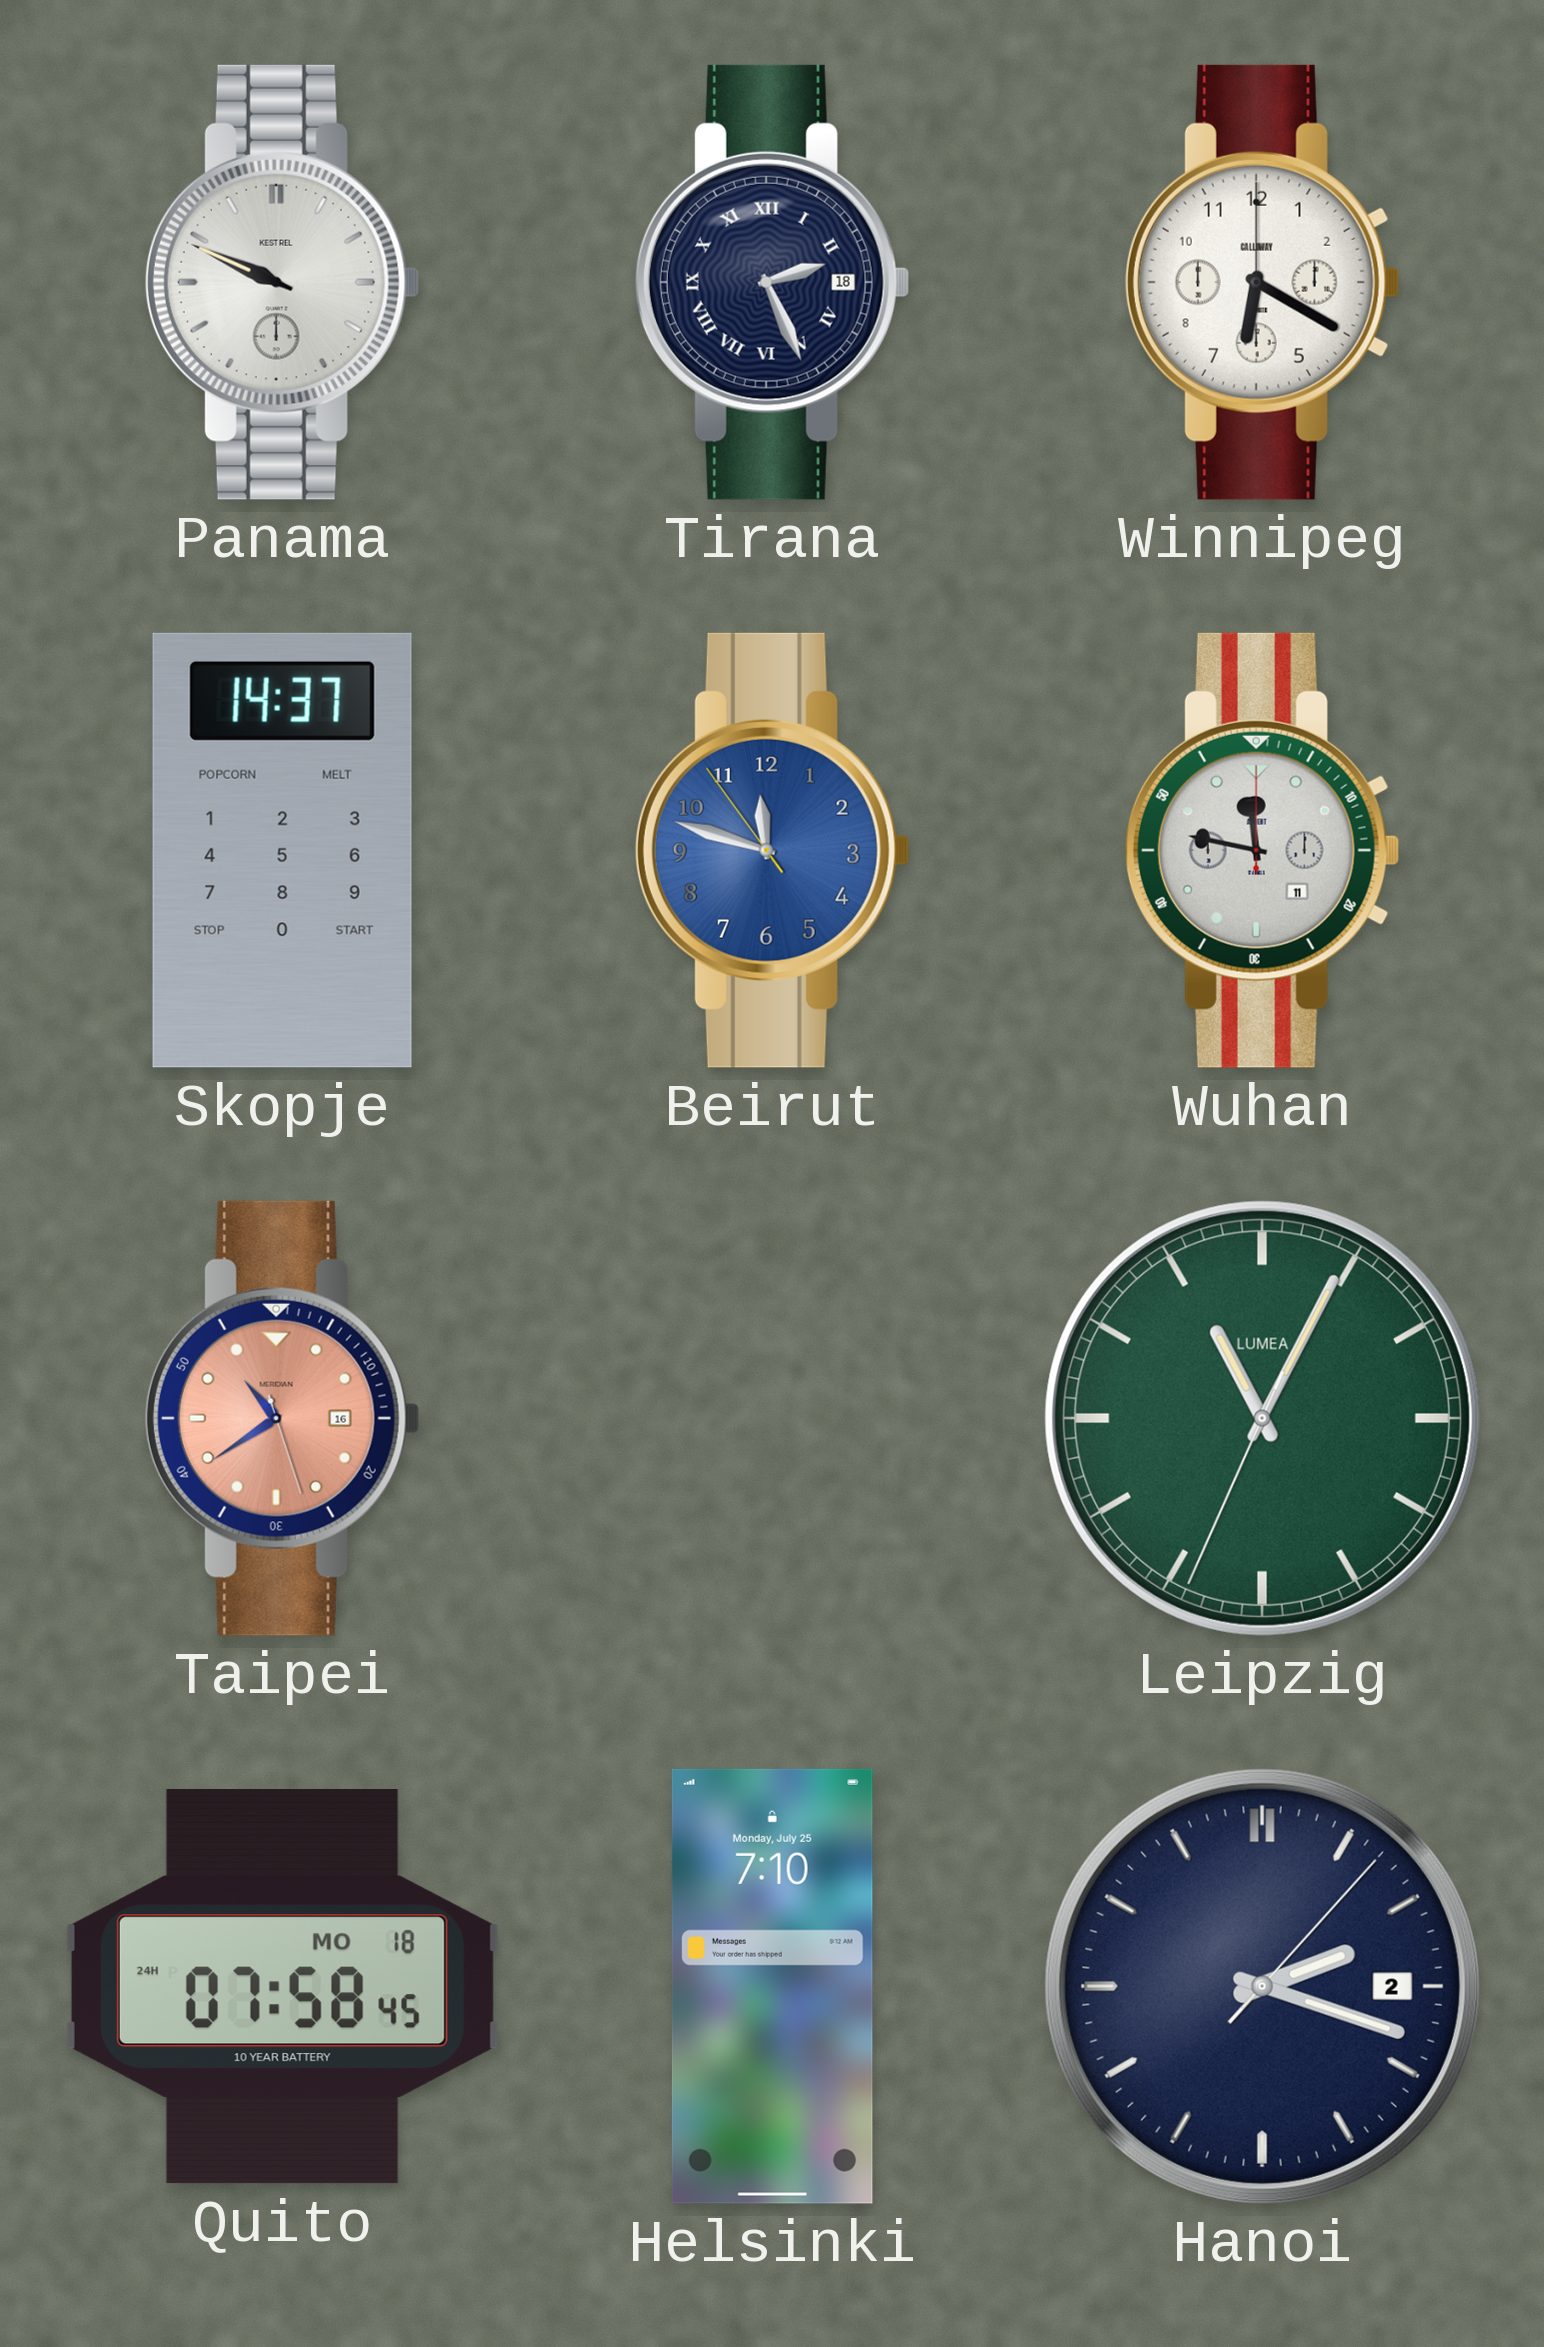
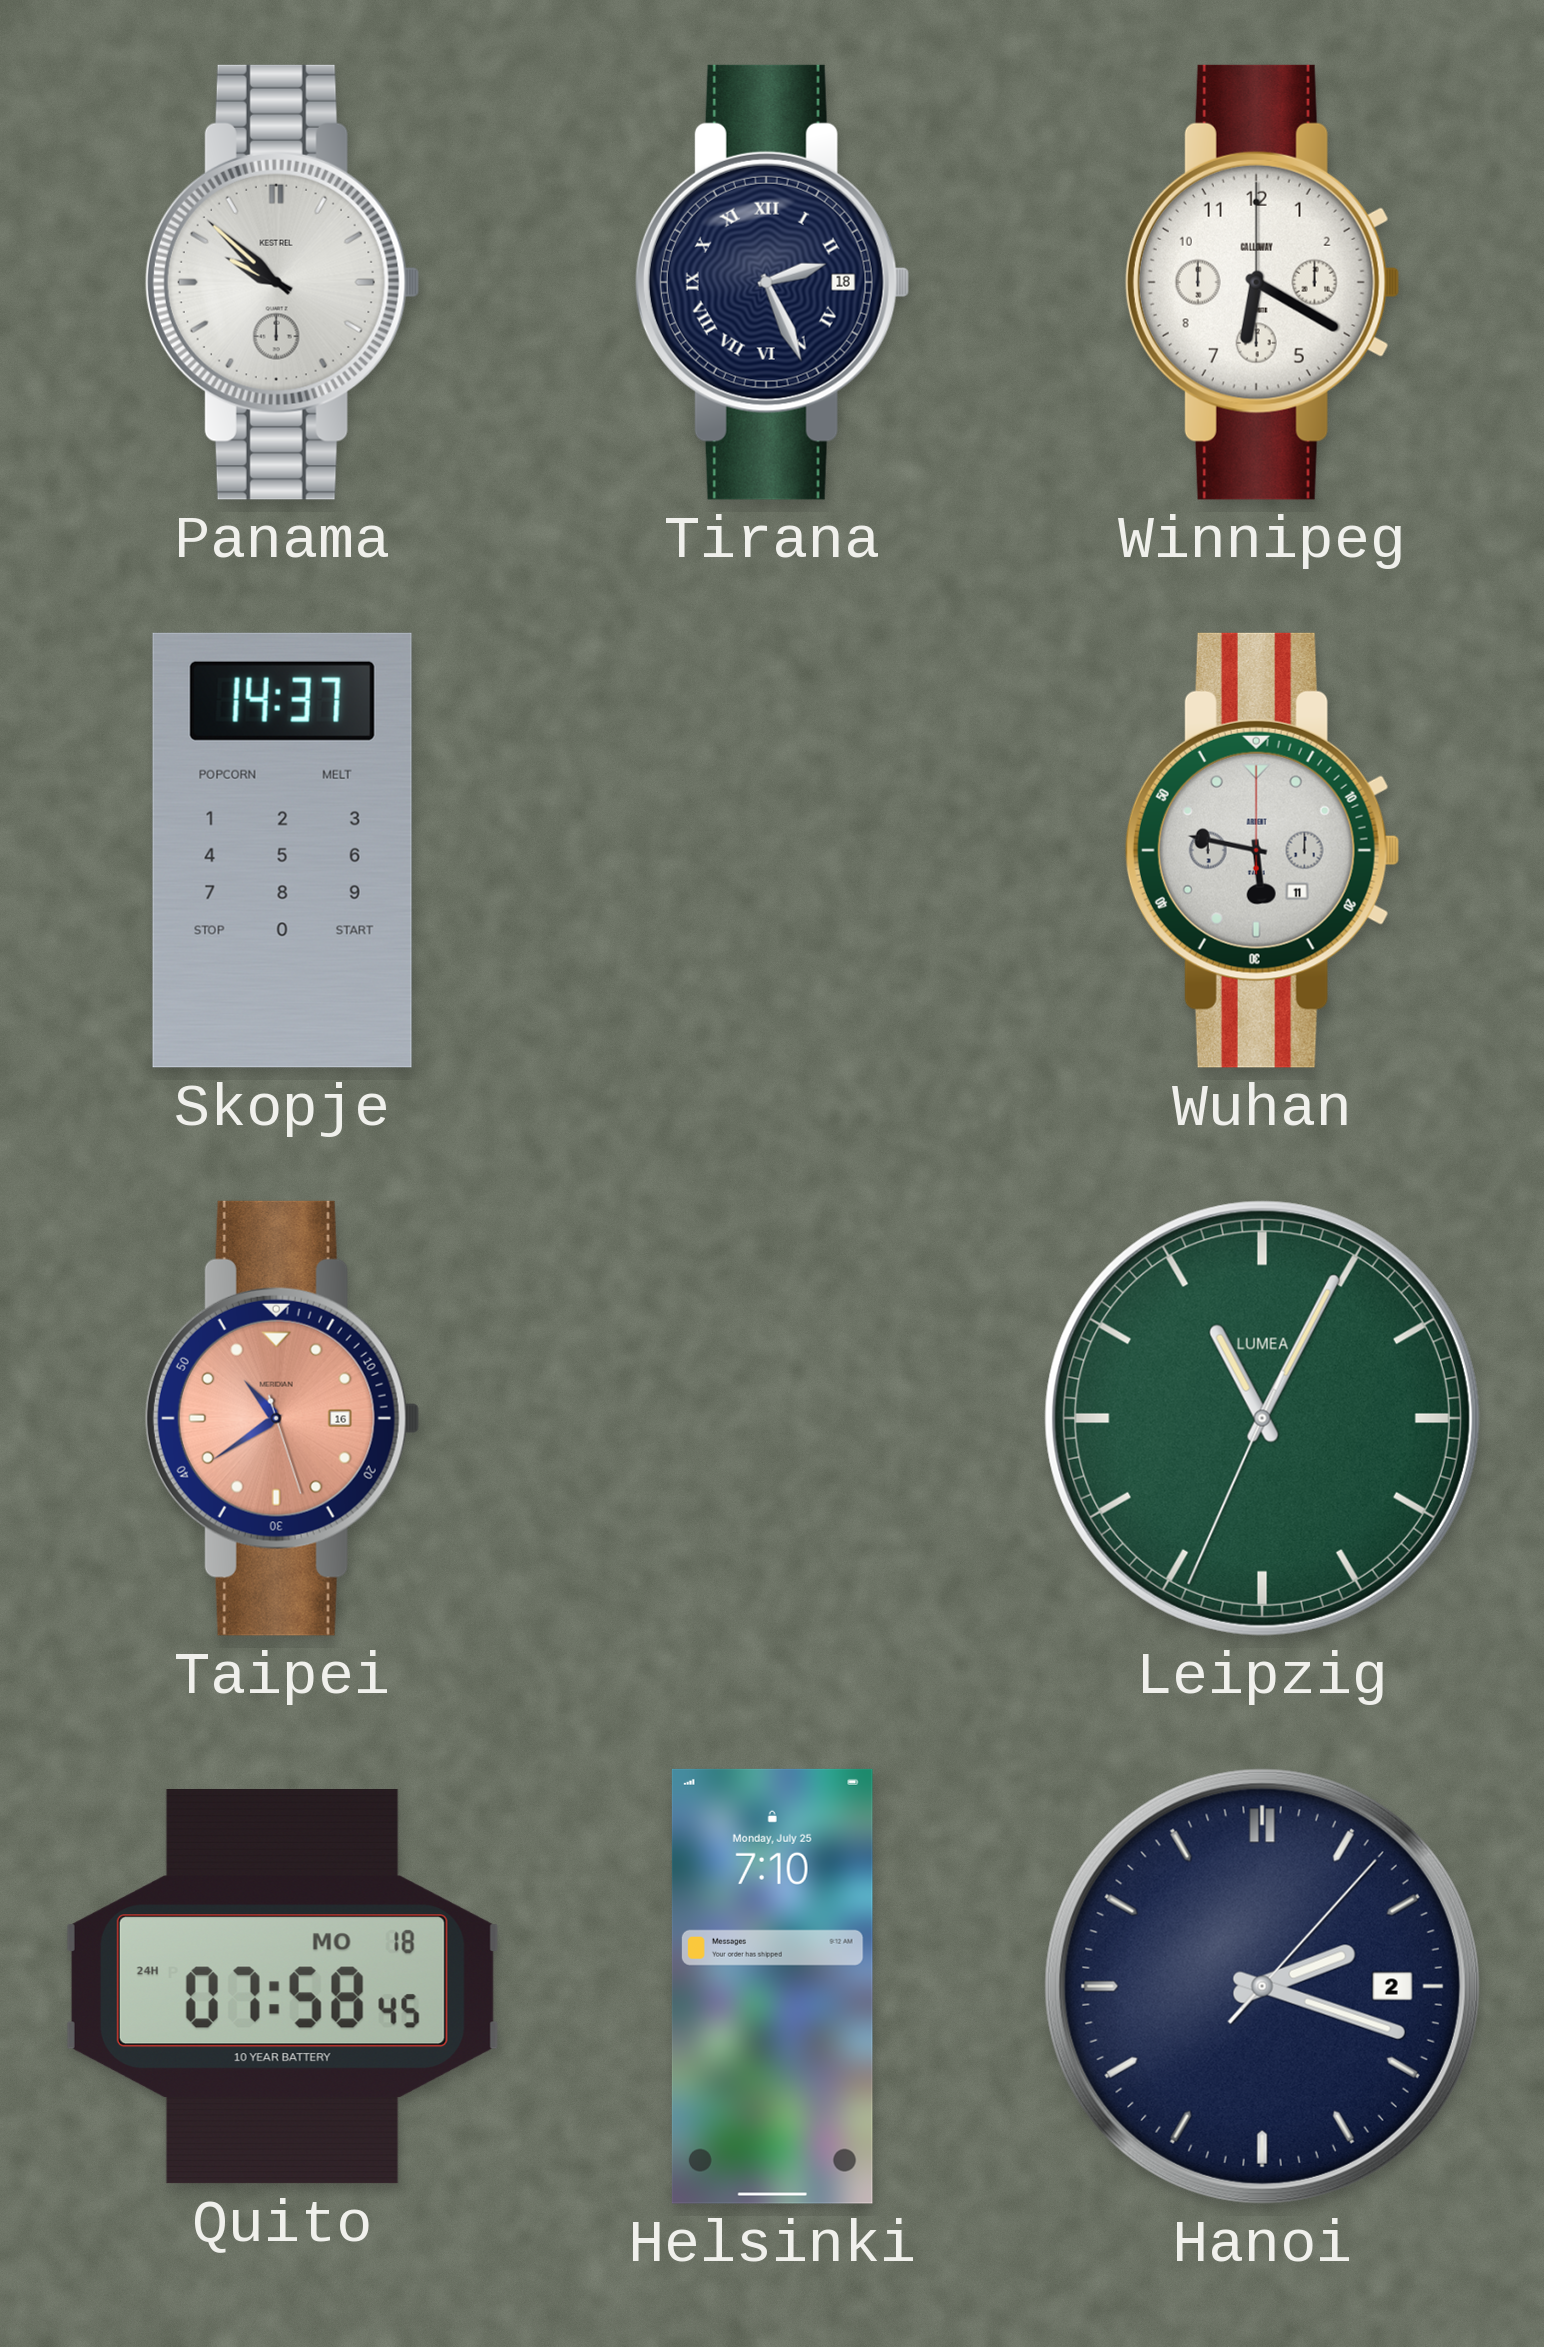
Panama: 9:49 -> 9:52 (282, 282)
Beirut: 11:47 -> none (772, 850)
Wuhan: 11:47 -> 5:47 (1262, 850)
